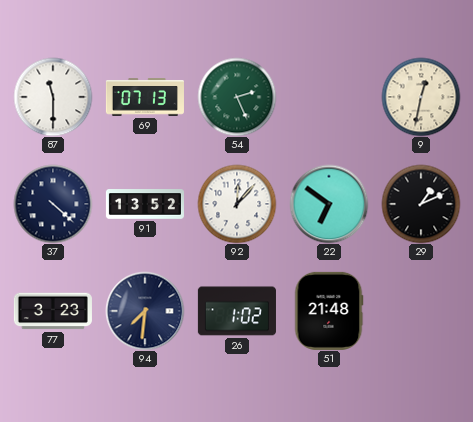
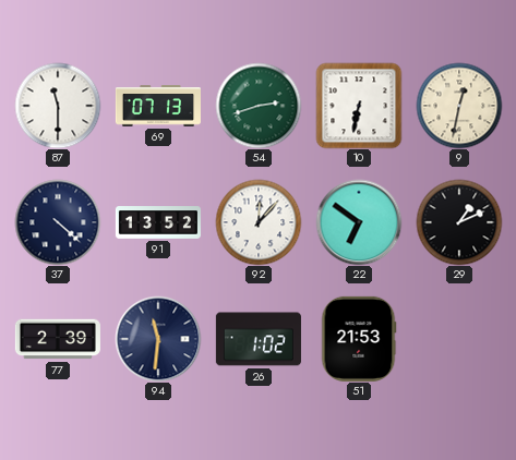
54: 2:26 -> 2:42 (259, 106)
10: none -> 6:32 (359, 106)
77: 3:23 -> 2:39 (58, 339)
94: 7:31 -> 11:31 (158, 339)
51: 21:48 -> 21:53 (359, 339)
